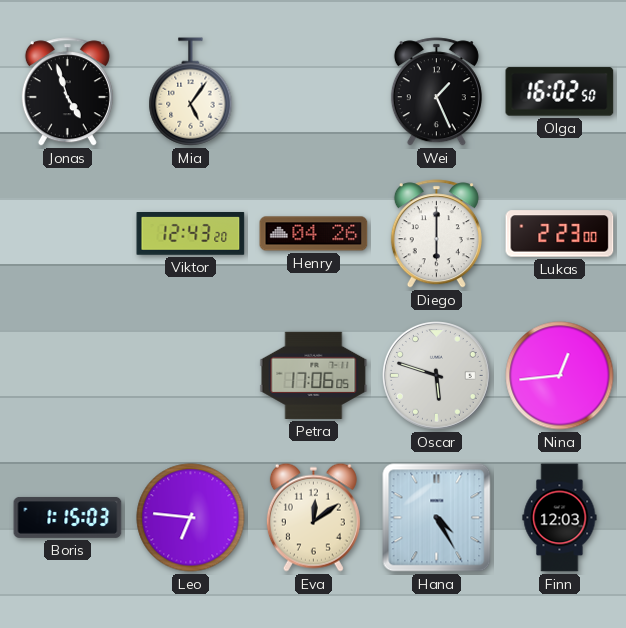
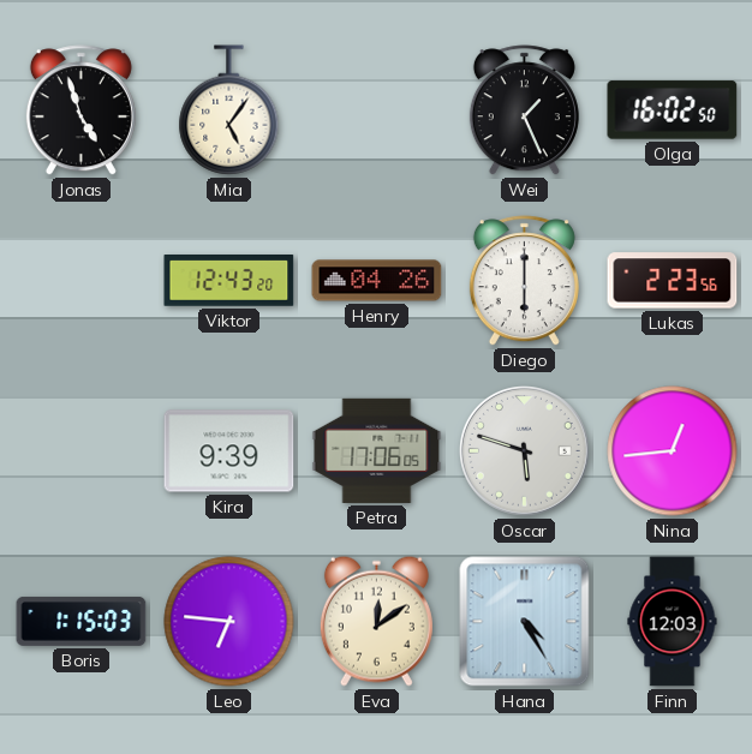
Lukas: 2:23:00 -> 2:23:56 (673, 281)
Kira: none -> 9:39 (229, 451)
